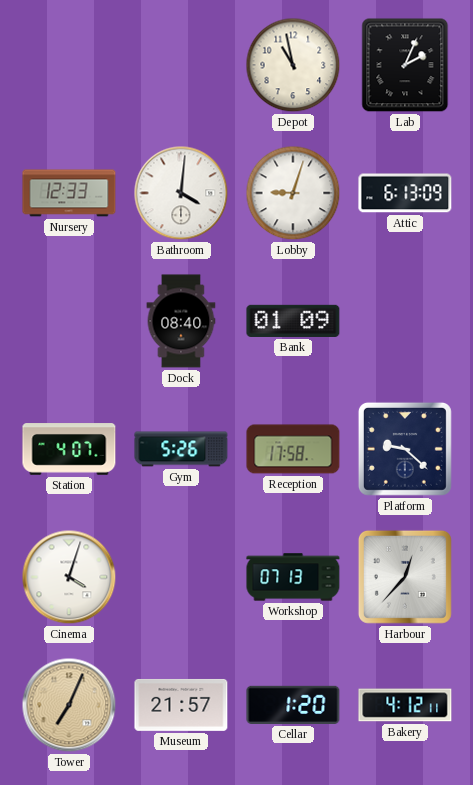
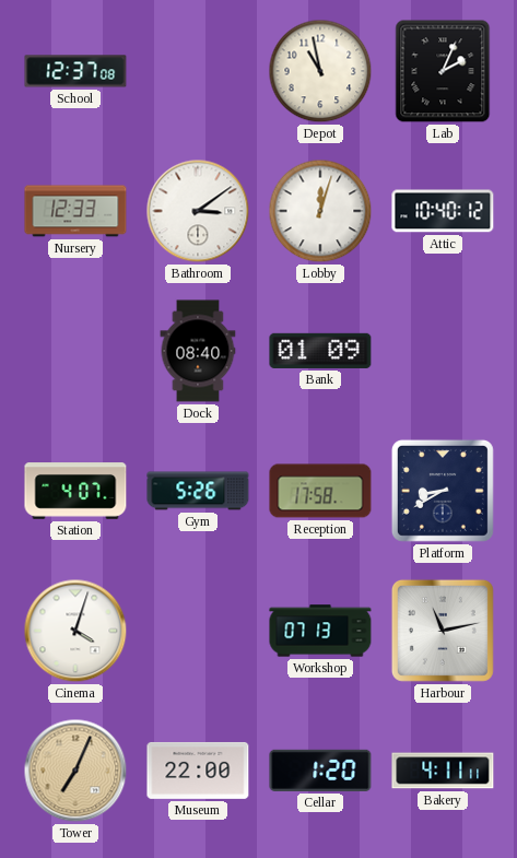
School: none -> 12:37 (75, 71)
Bathroom: 4:01 -> 3:09 (198, 211)
Lobby: 9:03 -> 12:03 (320, 211)
Attic: 6:13 -> 10:40 (443, 211)
Platform: 9:22 -> 8:40 (443, 491)
Harbour: 12:37 -> 11:13 (443, 631)
Museum: 21:57 -> 22:00 (198, 771)
Bakery: 4:12 -> 4:11 (443, 771)
